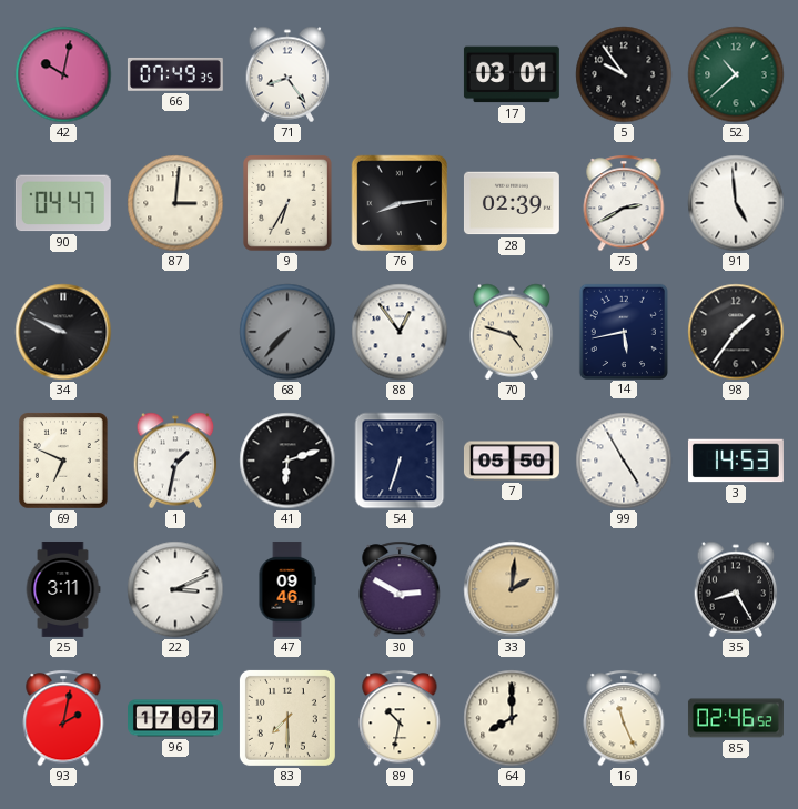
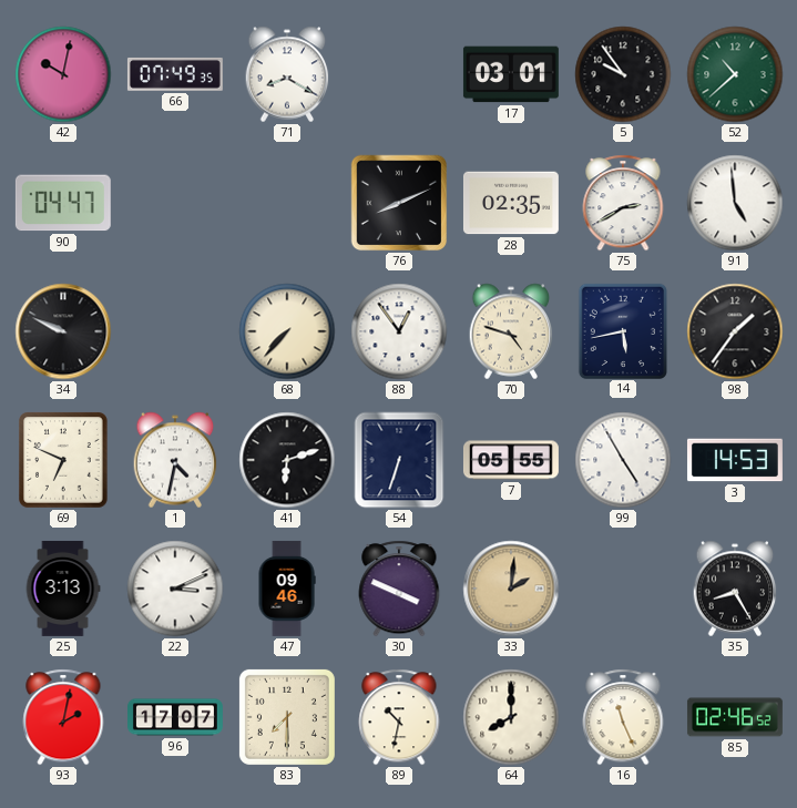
71: 8:24 -> 8:20 (287, 74)
87: 3:01 -> none (175, 203)
9: 6:35 -> none (289, 204)
76: 8:14 -> 8:11 (399, 203)
28: 02:39 -> 02:35 (511, 203)
68 dial: grey -> cream (287, 331)
1: 1:32 -> 4:32 (175, 460)
7: 05:50 -> 05:55 (511, 460)
25: 3:11 -> 3:13 (63, 589)
30: 2:50 -> 3:49 (399, 589)
